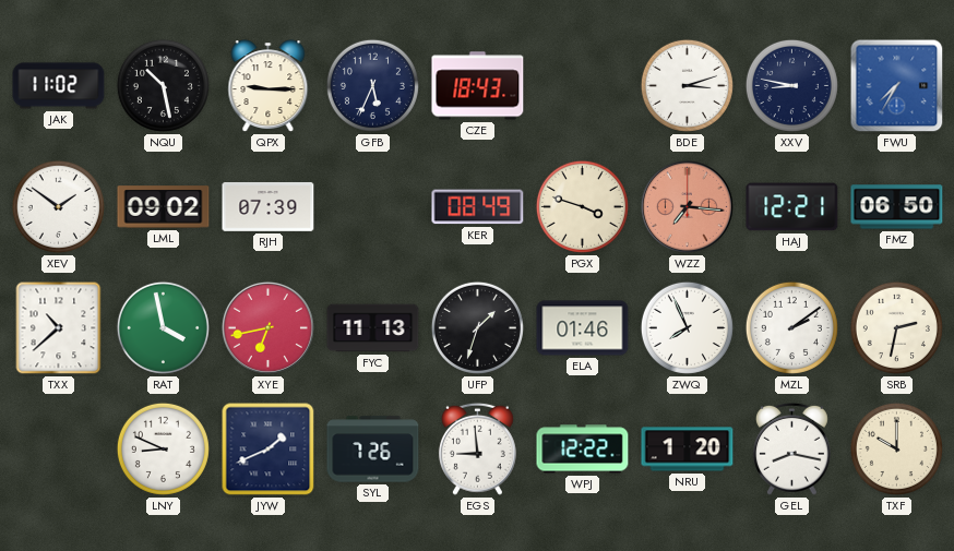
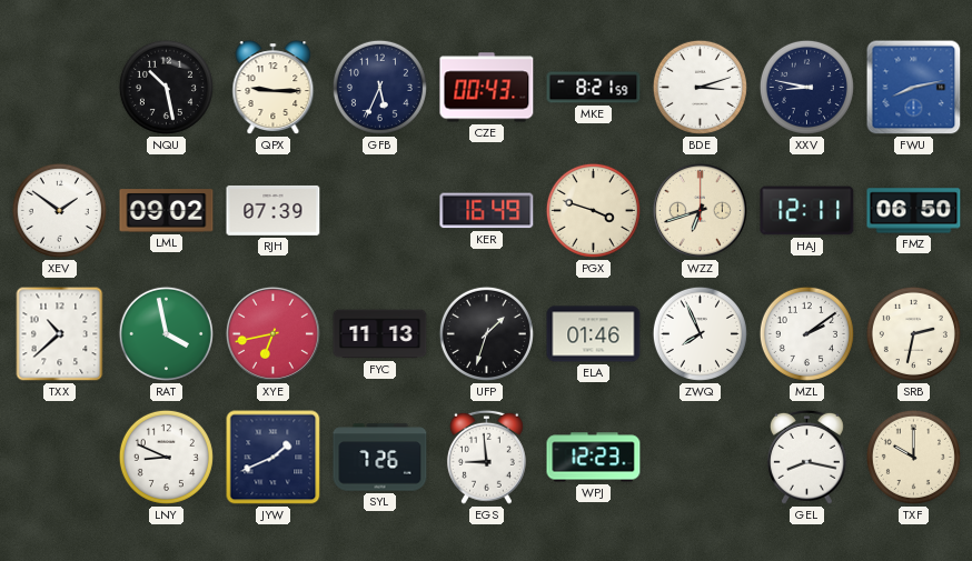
JAK: 11:02 -> none (59, 86)
CZE: 18:43 -> 00:43 (487, 88)
MKE: none -> 8:21 (594, 88)
FWU: 7:35 -> 8:13 (914, 88)
KER: 08:49 -> 16:49 (487, 211)
WZZ: 7:16 -> 6:42 (700, 210)
WZZ dial: salmon -> cream (700, 210)
HAJ: 12:21 -> 12:11 (807, 211)
WPJ: 12:22 -> 12:23 (594, 458)
NRU: 1:20 -> none (688, 450)
